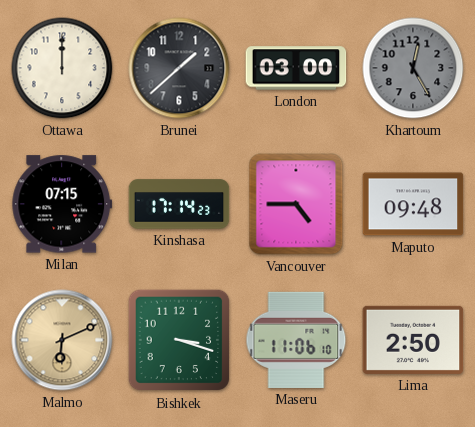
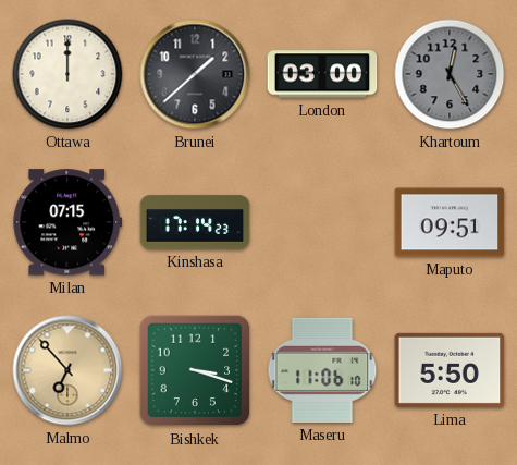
Vancouver: 4:45 -> none (296, 204)
Maputo: 09:48 -> 09:51 (450, 222)
Malmo: 6:11 -> 6:53 (67, 370)
Lima: 2:50 -> 5:50 (450, 370)
